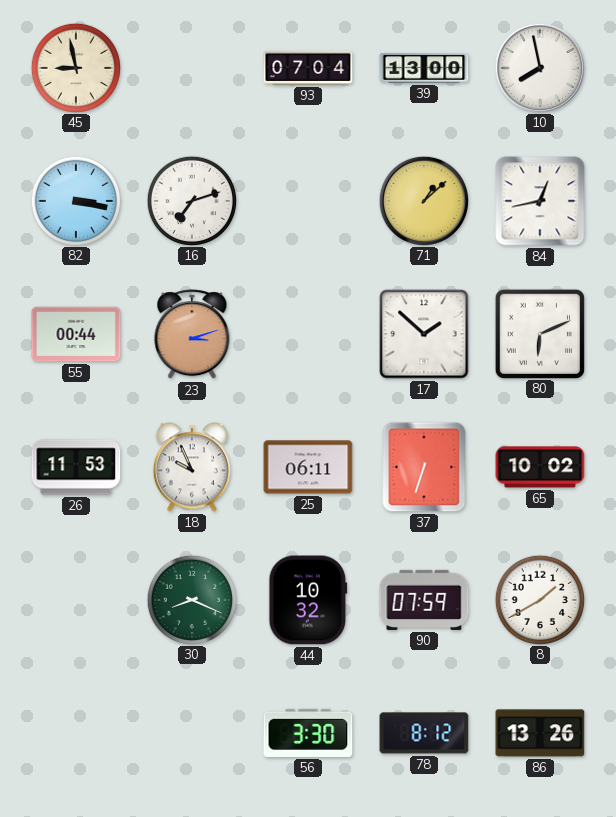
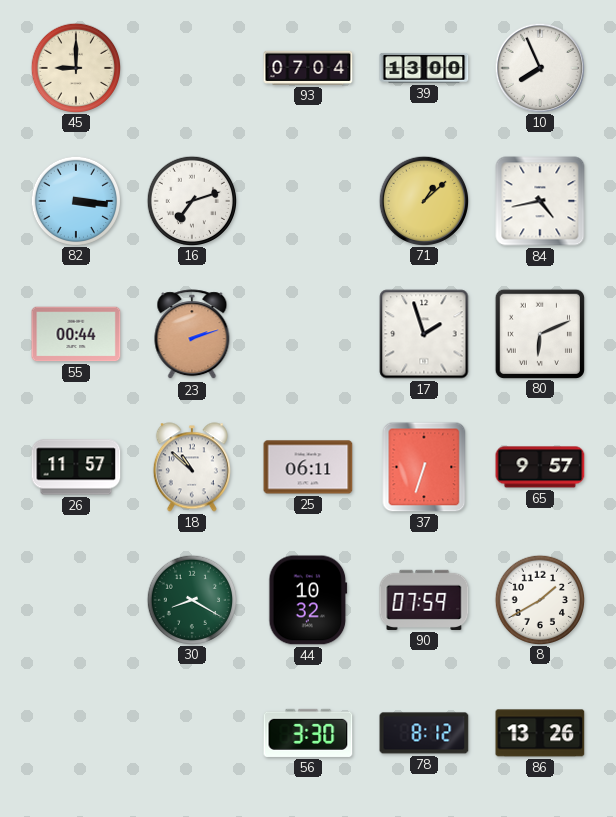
45: 8:58 -> 9:00 (75, 67)
10: 7:58 -> 7:56 (539, 67)
82: 3:17 -> 3:16 (75, 200)
84: 12:43 -> 4:43 (540, 201)
23: 3:12 -> 2:12 (192, 335)
17: 1:52 -> 1:57 (424, 334)
26: 11:53 -> 11:57 (76, 467)
18: 9:56 -> 10:52 (192, 467)
65: 10:02 -> 9:57 (540, 467)
30: 8:19 -> 8:20 (191, 599)
